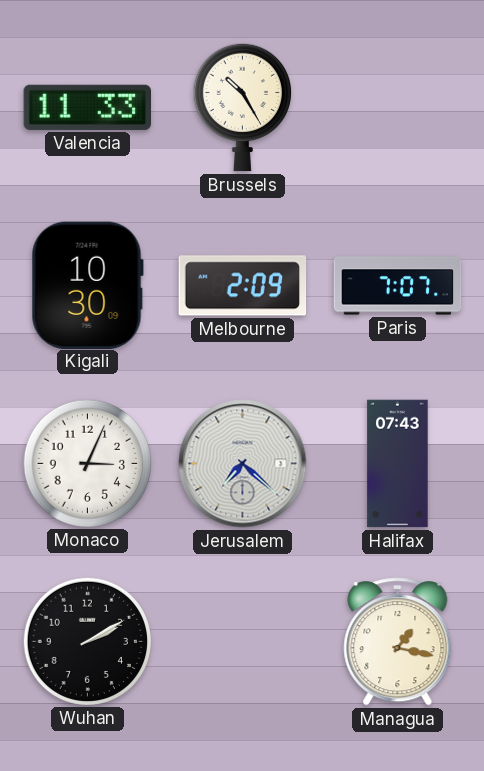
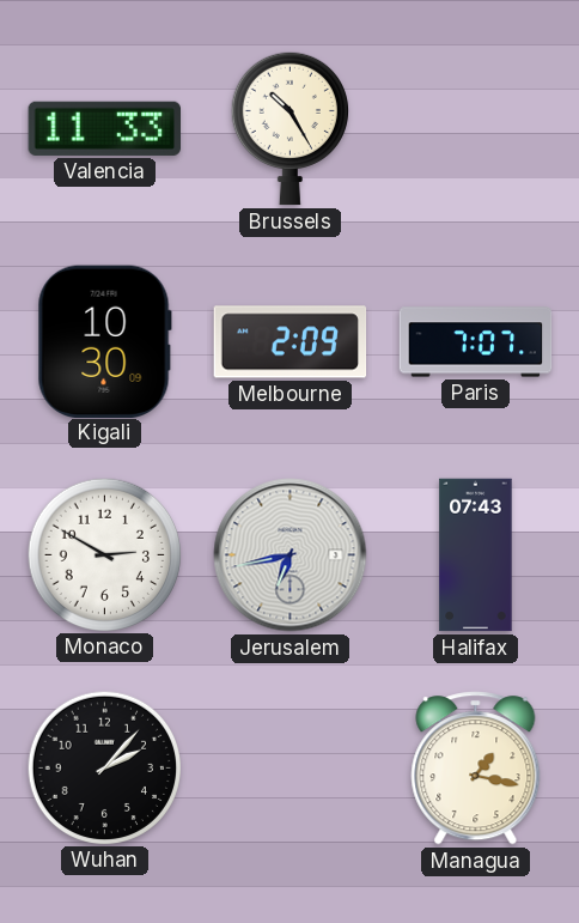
Monaco: 3:04 -> 2:50 (104, 554)
Jerusalem: 7:22 -> 6:43 (291, 555)
Wuhan: 2:10 -> 2:07 (104, 767)
